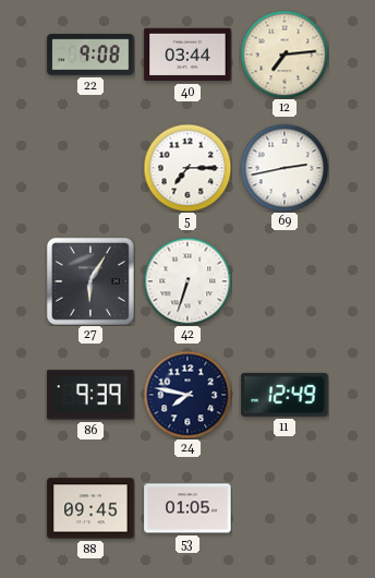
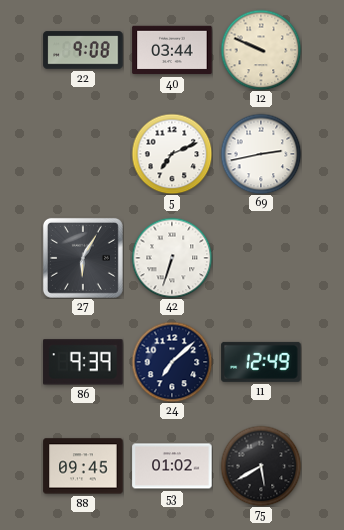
12: 7:14 -> 9:49 (261, 50)
5: 7:15 -> 7:11 (172, 154)
24: 7:47 -> 7:08 (172, 362)
53: 01:05 -> 01:02 (172, 466)
75: none -> 5:40 (261, 466)
